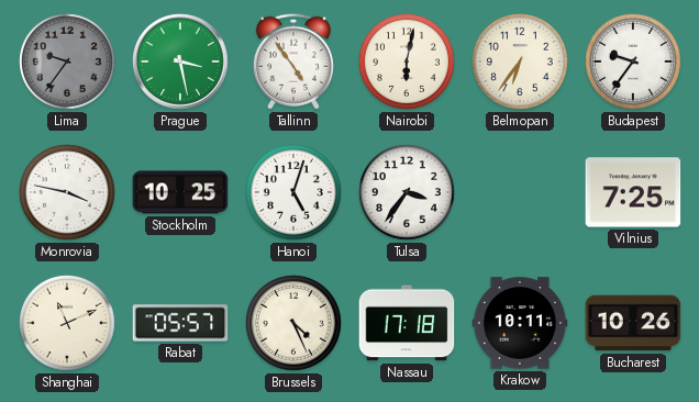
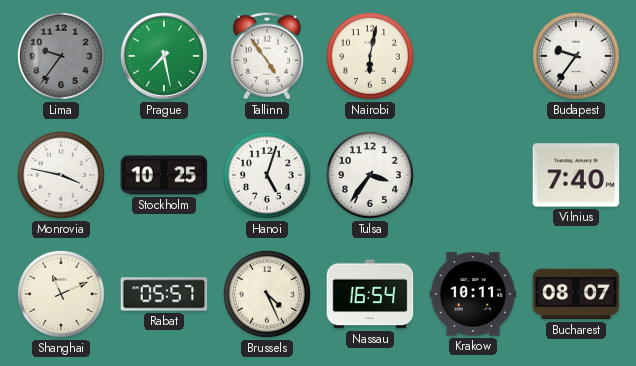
Prague: 3:28 -> 7:28 (165, 57)
Belmopan: 6:36 -> none (521, 63)
Vilnius: 7:25 -> 7:40 (576, 175)
Nassau: 17:18 -> 16:54 (370, 294)
Bucharest: 10:26 -> 08:07 (576, 294)
